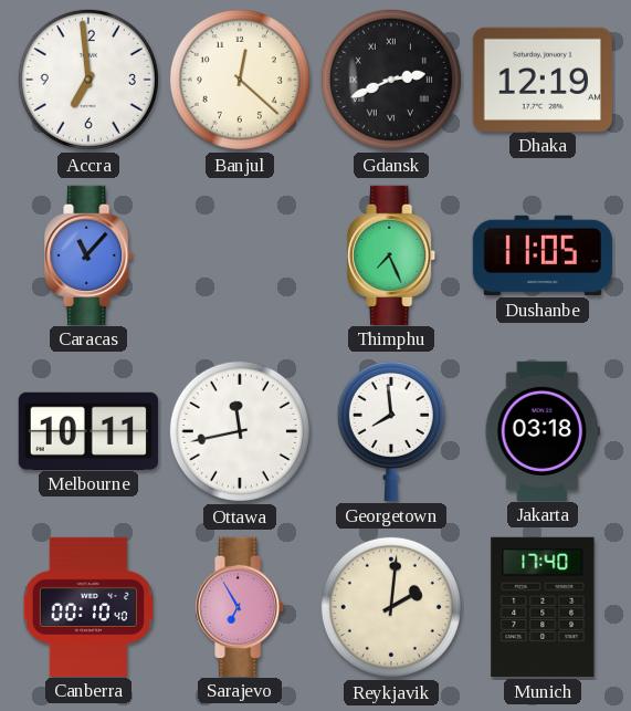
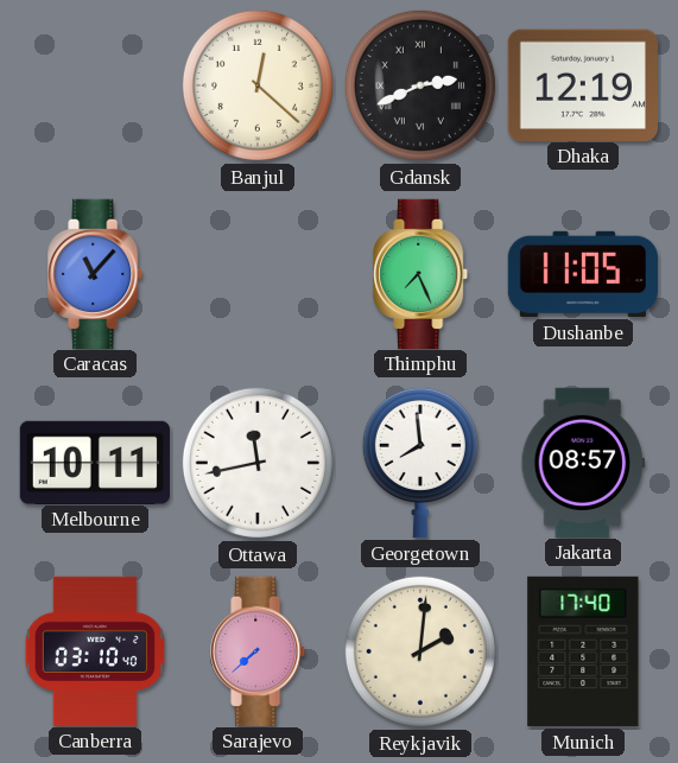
Accra: 6:59 -> none (88, 80)
Jakarta: 03:18 -> 08:57 (583, 462)
Canberra: 00:10 -> 03:10 (94, 650)
Sarajevo: 6:55 -> 7:38 (259, 650)
